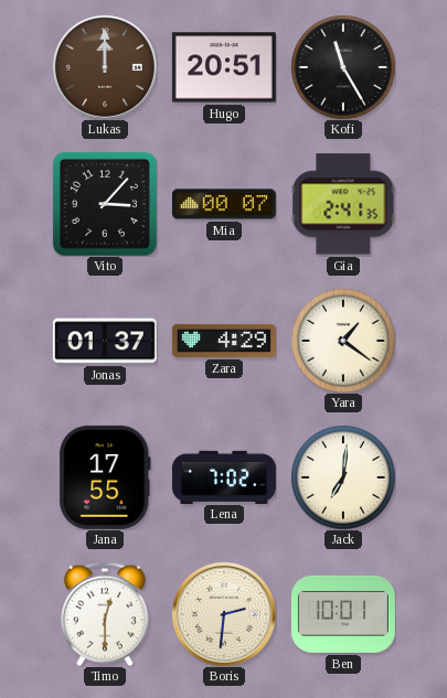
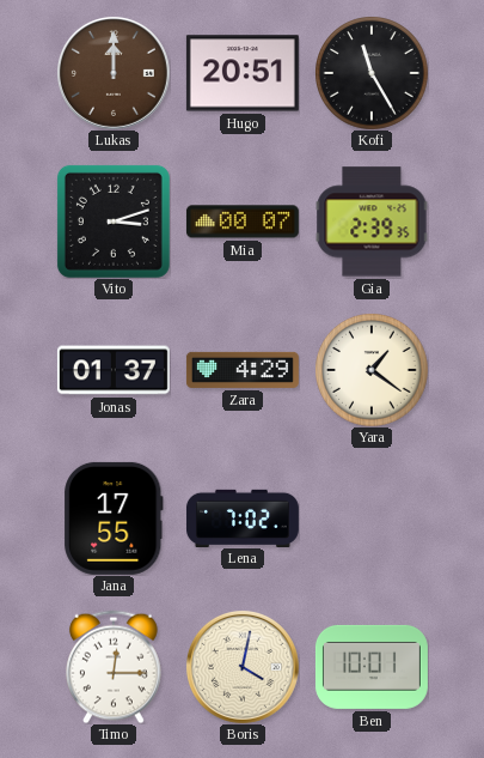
Vito: 3:07 -> 3:12 (114, 222)
Gia: 2:41 -> 2:39 (372, 222)
Jack: 7:01 -> none (343, 477)
Timo: 12:30 -> 12:15 (115, 667)
Boris: 2:31 -> 4:02 (243, 667)
